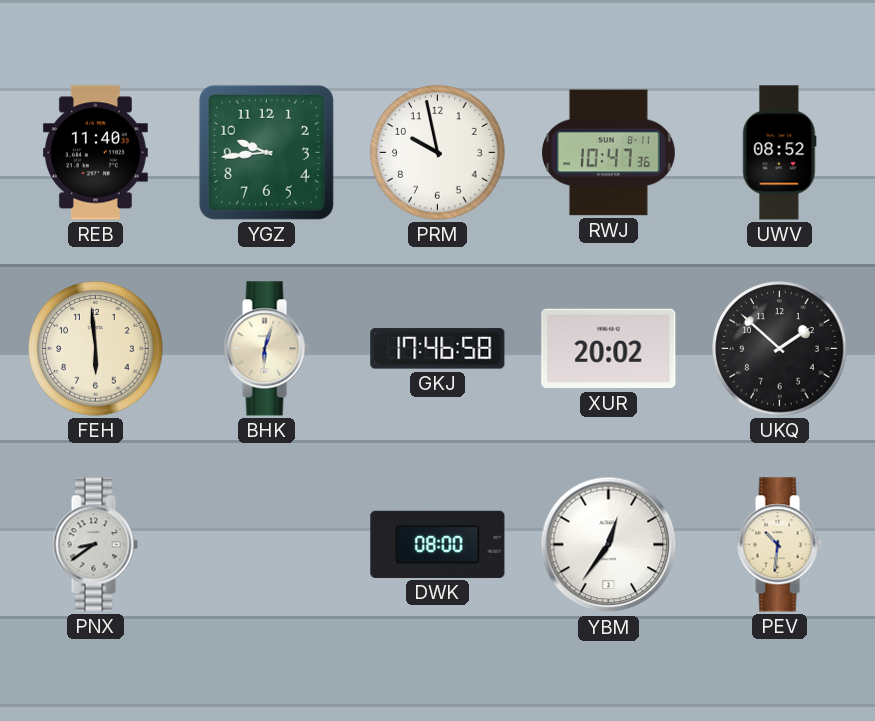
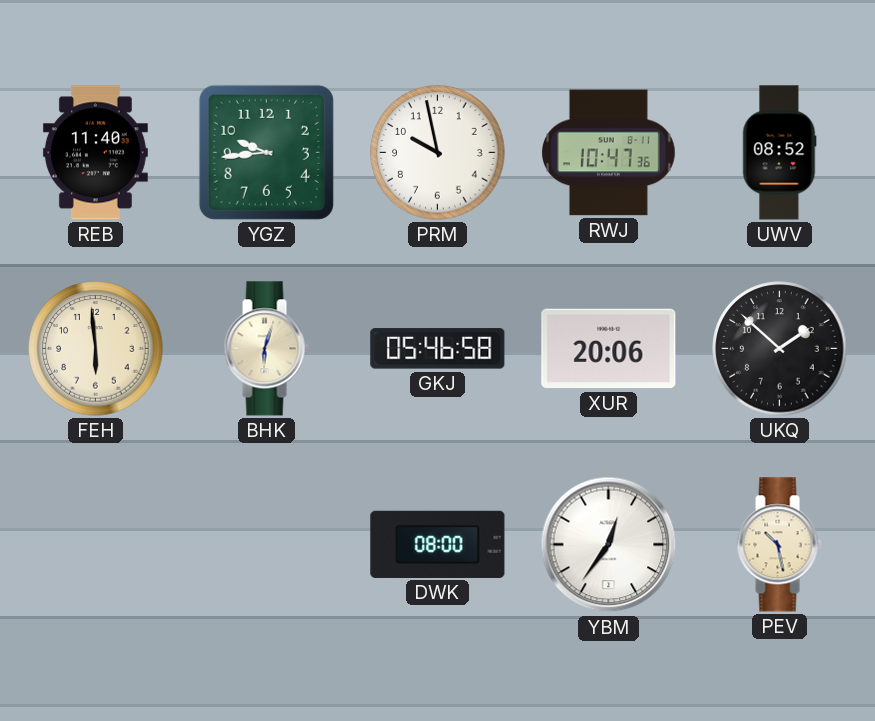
GKJ: 17:46 -> 05:46 (438, 349)
XUR: 20:02 -> 20:06 (609, 349)
PNX: 8:39 -> none (95, 545)
PEV: 10:31 -> 10:28 (779, 545)
